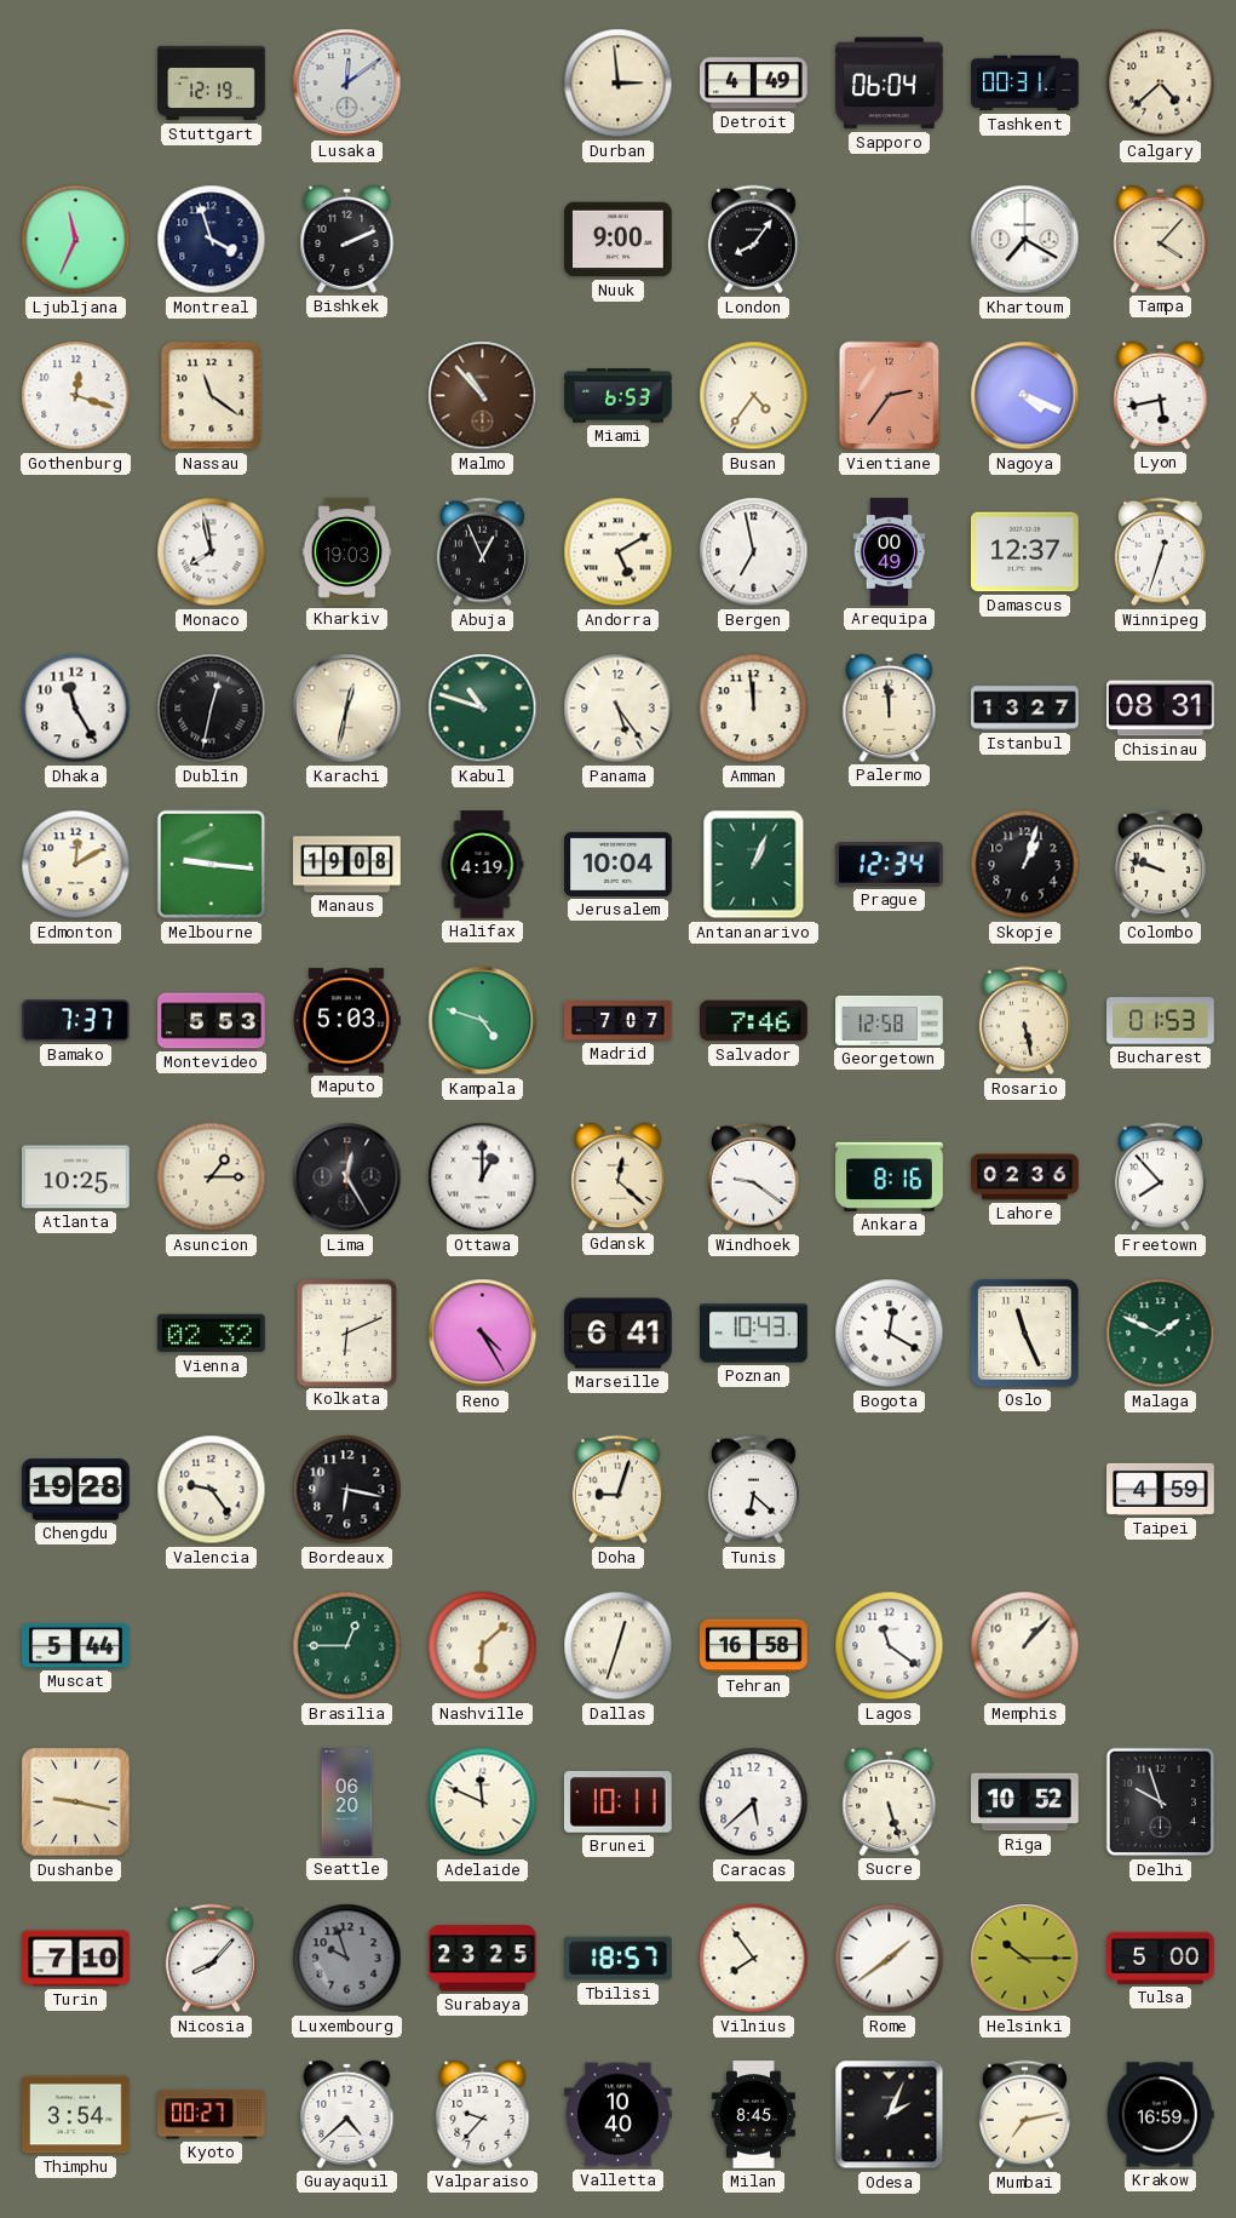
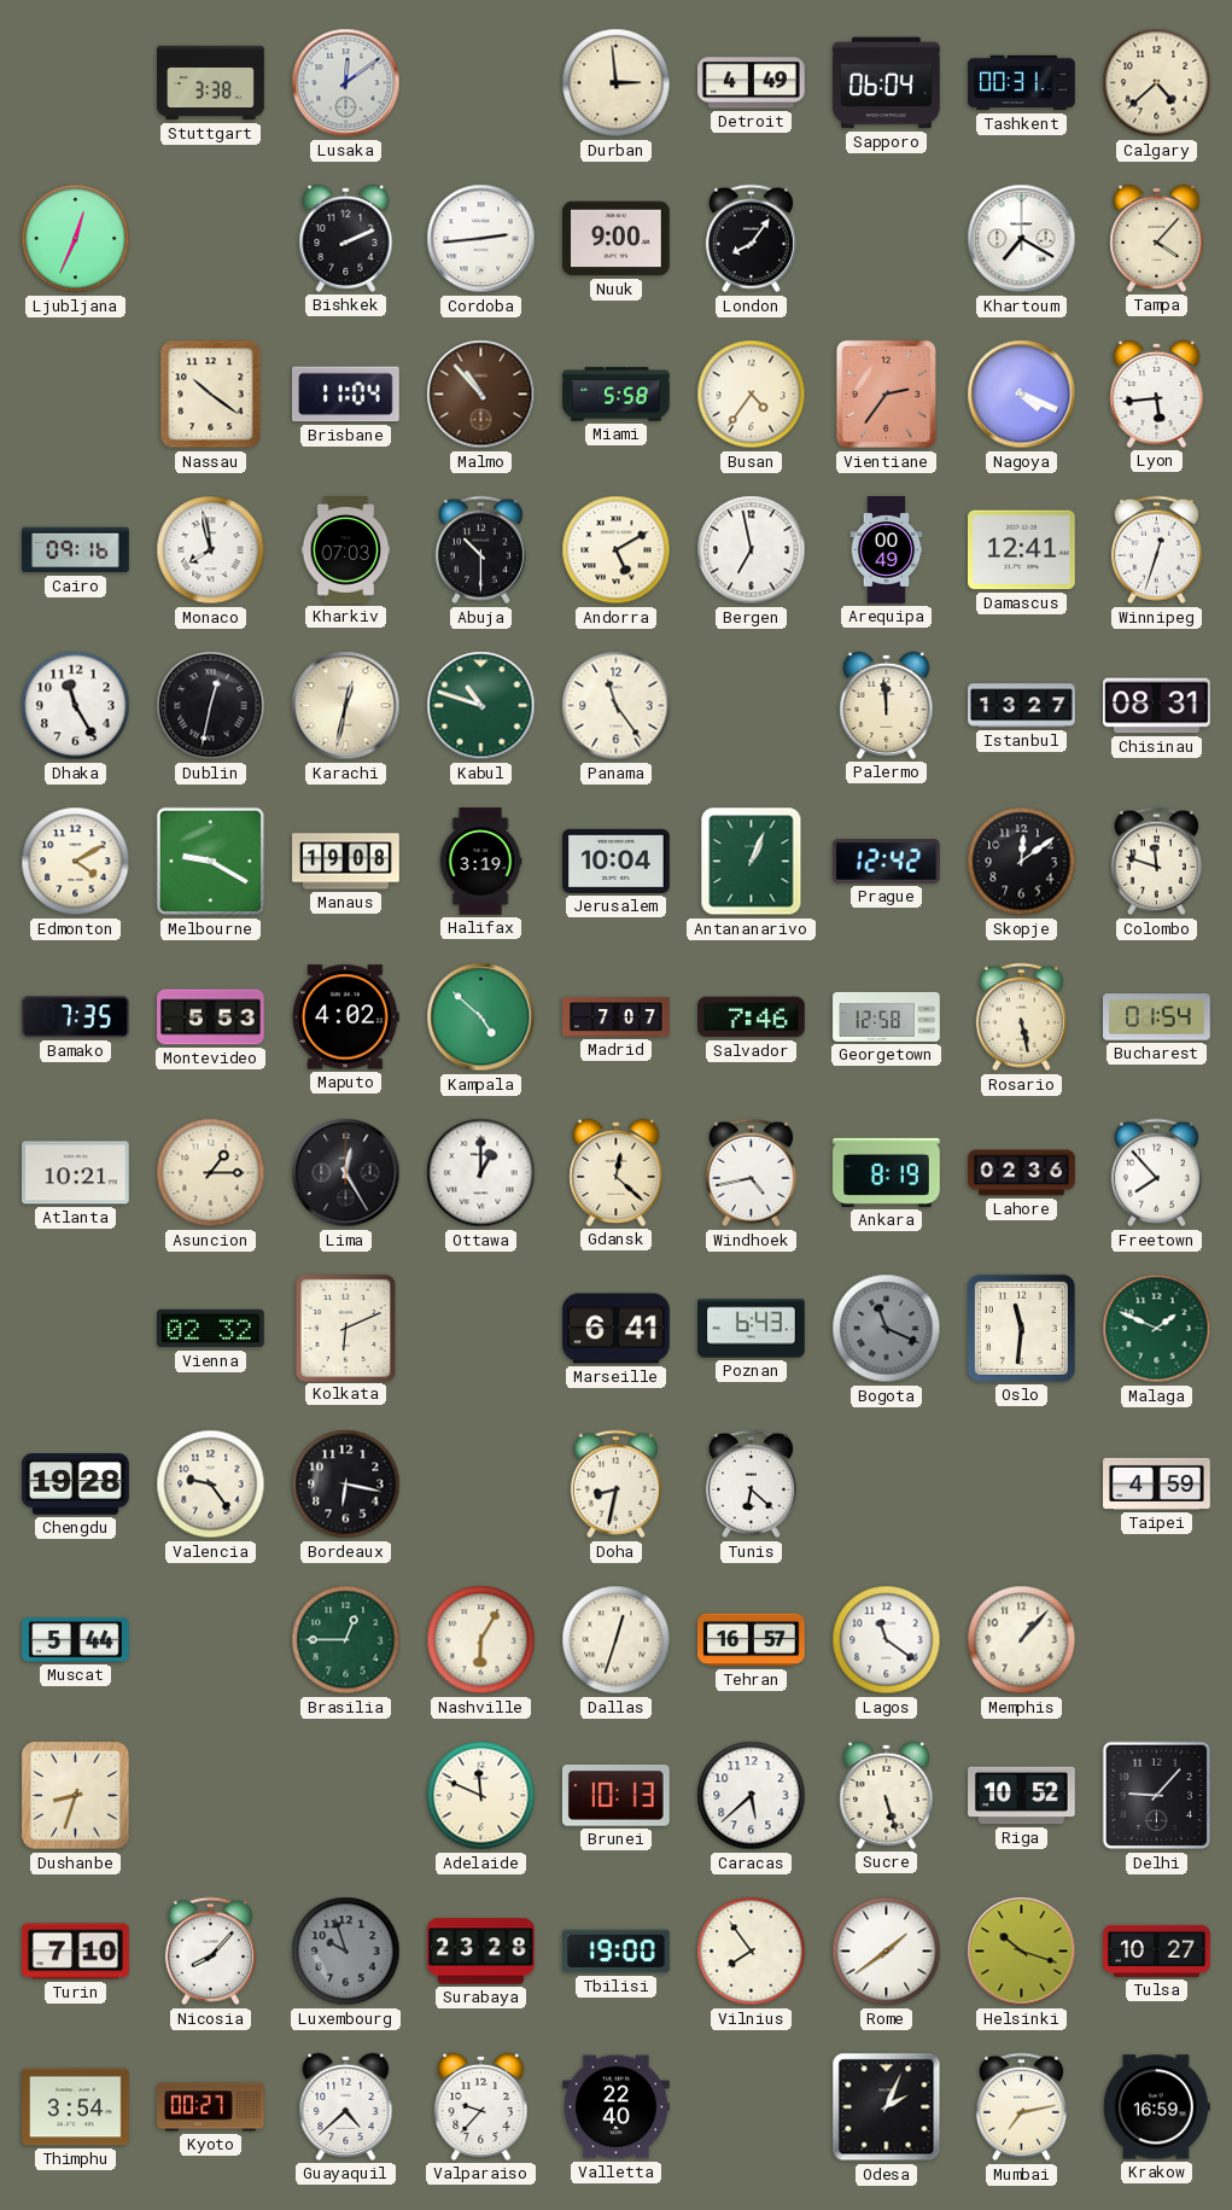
Stuttgart: 12:19 -> 3:38 (211, 83)
Ljubljana: 11:34 -> 12:34 (76, 239)
Montreal: 3:57 -> none (212, 240)
Cordoba: none -> 2:44 (481, 239)
Gothenburg: 12:18 -> none (76, 396)
Nassau: 11:21 -> 10:21 (211, 395)
Brisbane: none -> 11:04 (346, 395)
Miami: 6:53 -> 5:58 (617, 395)
Lyon: 5:43 -> 5:44 (1157, 393)
Cairo: none -> 09:16 (76, 550)
Kharkiv: 19:03 -> 07:03 (346, 550)
Abuja: 12:56 -> 10:30 (480, 550)
Damascus: 12:37 -> 12:41 (1022, 550)
Panama: 5:24 -> 11:24 (617, 706)
Amman: 11:59 -> none (754, 709)
Edmonton: 12:10 -> 4:10 (76, 862)
Melbourne: 9:16 -> 9:20 (211, 862)
Halifax: 4:19 -> 3:19 (480, 862)
Prague: 12:34 -> 12:42 (887, 862)
Skopje: 1:03 -> 12:09 (1022, 862)
Colombo: 9:48 -> 11:48 (1156, 862)
Bamako: 7:37 -> 7:35 (76, 1017)
Maputo: 5:03 -> 4:02 (346, 1017)
Kampala: 4:48 -> 4:52 (481, 1017)
Bucharest: 01:53 -> 01:54 (1157, 1017)
Atlanta: 10:25 -> 10:21 (76, 1173)
Windhoek: 9:21 -> 4:43 (751, 1173)
Ankara: 8:16 -> 8:19 (887, 1172)
Reno: 4:25 -> none (483, 1334)
Poznan: 10:43 -> 6:43 (752, 1329)
Bogota: 12:20 -> 11:19 (887, 1329)
Bogota dial: white -> grey (887, 1329)
Oslo: 11:26 -> 11:31 (1021, 1328)
Doha: 9:03 -> 8:32 (615, 1485)
Nashville: 6:08 -> 6:05 (481, 1640)
Tehran: 16:58 -> 16:57 (752, 1640)
Dushanbe: 9:17 -> 8:33 (76, 1796)
Seattle: 06:20 -> none (347, 1803)
Brunei: 10:11 -> 10:13 (615, 1796)
Delhi: 9:57 -> 9:07 (1157, 1796)
Surabaya: 23:25 -> 23:28 (481, 1952)
Tbilisi: 18:57 -> 19:00 (617, 1952)
Helsinki: 10:15 -> 10:18 (1022, 1952)
Tulsa: 5:00 -> 10:27 (1157, 1950)
Valletta: 10:40 -> 22:40 (617, 2107)
Milan: 8:45 -> none (753, 2115)
